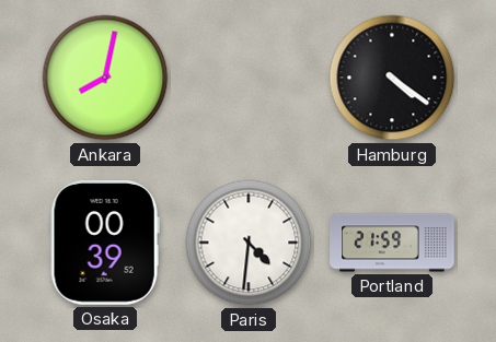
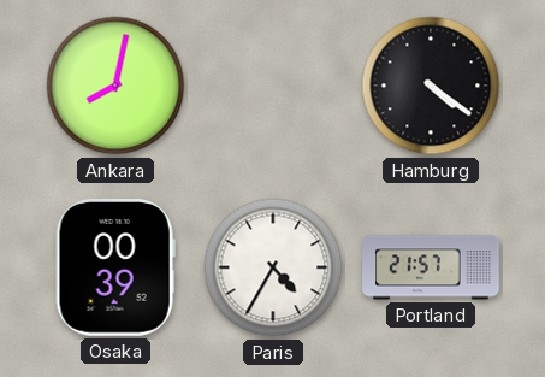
Paris: 4:31 -> 4:35 (273, 267)
Portland: 21:59 -> 21:57 (431, 267)
